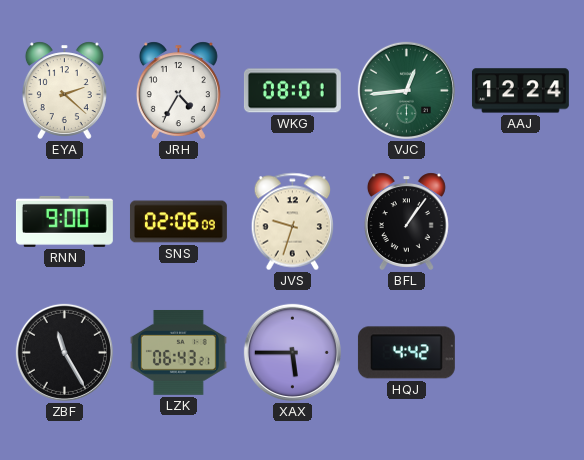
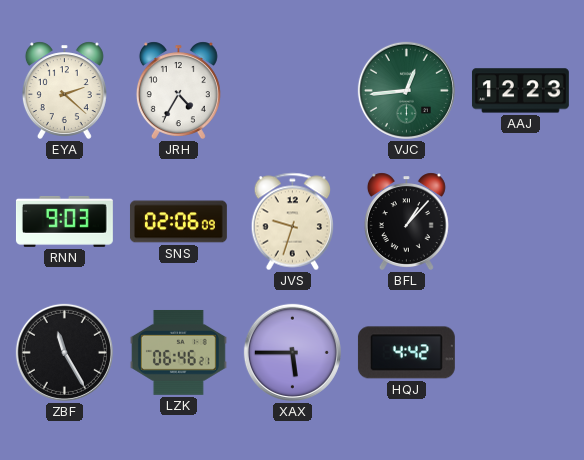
WKG: 08:01 -> none (292, 91)
AAJ: 12:24 -> 12:23 (520, 91)
RNN: 9:00 -> 9:03 (64, 221)
BFL: 1:06 -> 1:07 (406, 221)
LZK: 06:43 -> 06:46 (178, 352)
